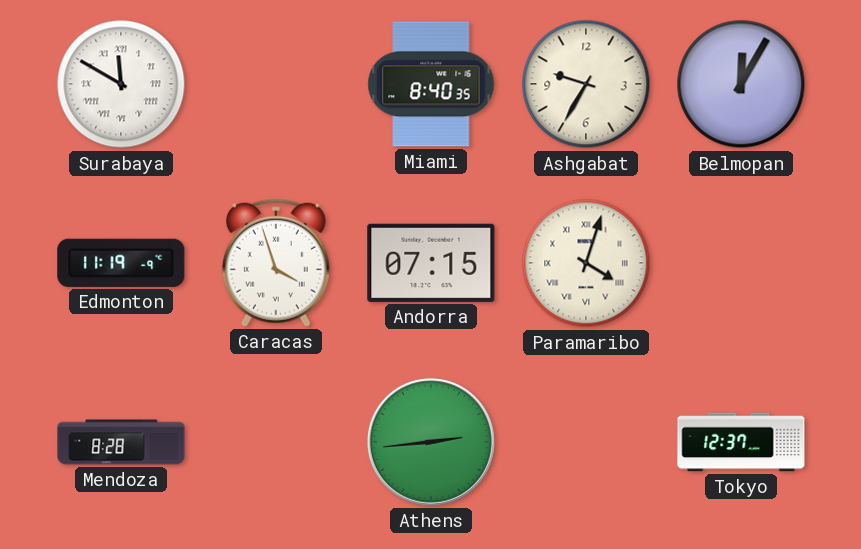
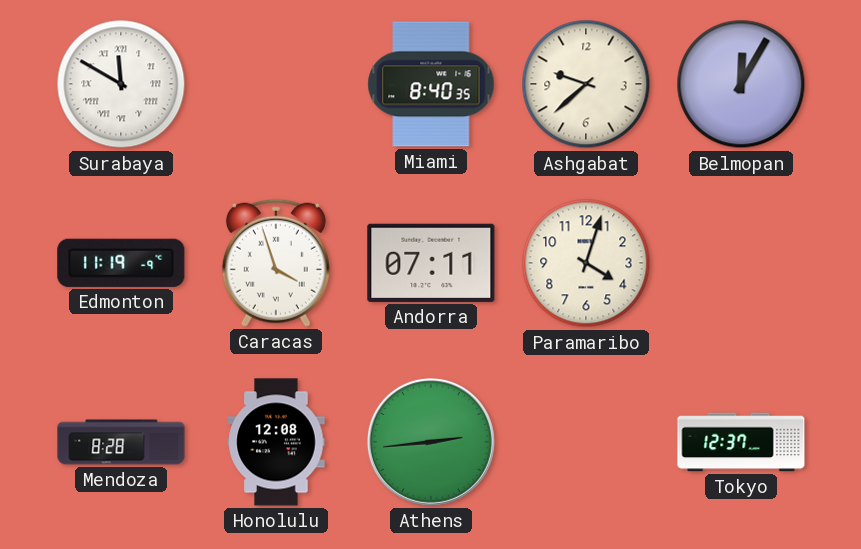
Ashgabat: 9:35 -> 9:38 (586, 84)
Andorra: 07:15 -> 07:11 (431, 263)
Paramaribo numerals: Roman -> Arabic (586, 263)
Honolulu: none -> 12:08 (276, 442)
